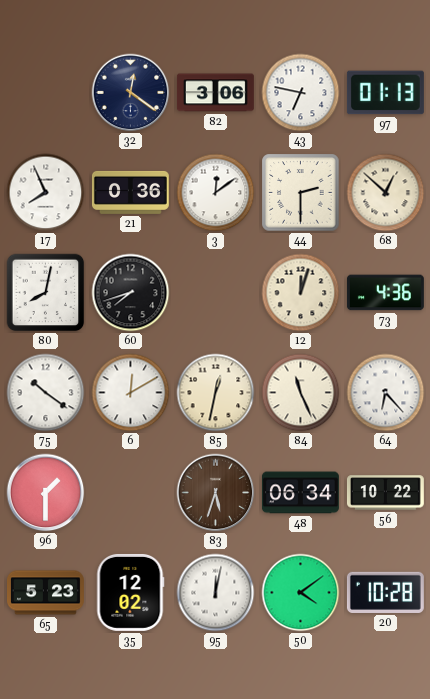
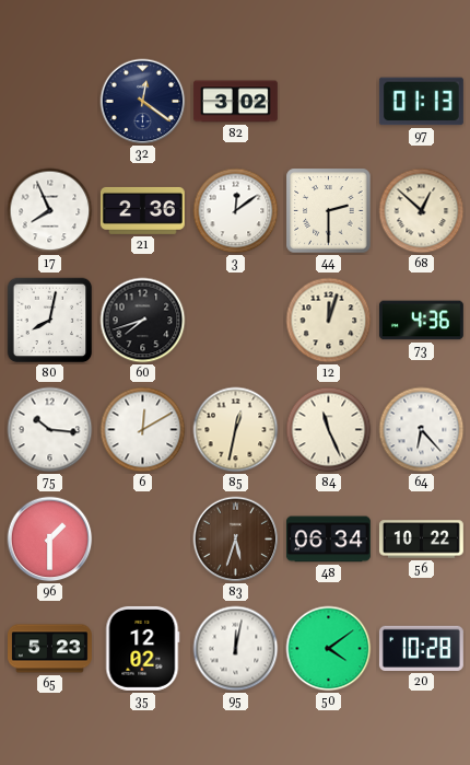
82: 3:06 -> 3:02 (235, 102)
43: 6:47 -> none (301, 93)
21: 0:36 -> 2:36 (142, 210)
75: 10:21 -> 10:16 (50, 430)
